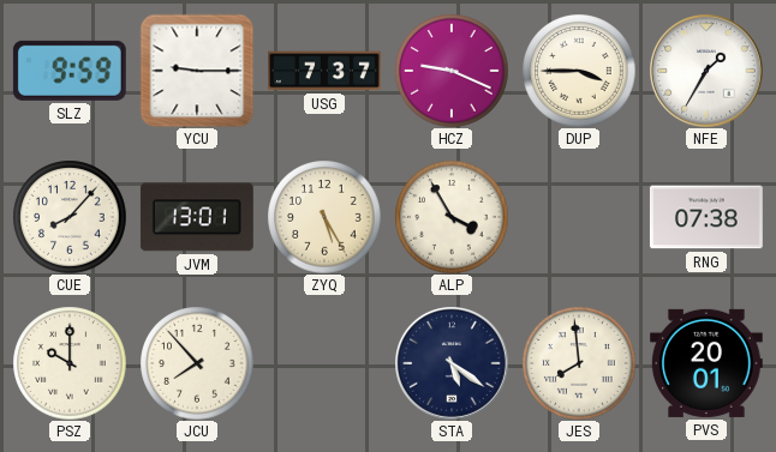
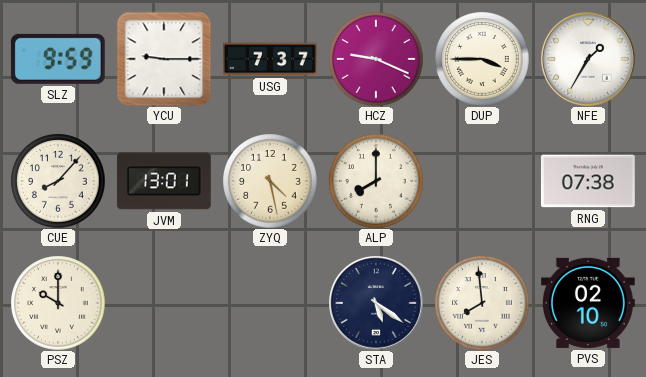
ZYQ: 5:25 -> 4:28 (270, 181)
ALP: 3:55 -> 8:00 (376, 181)
JCU: 7:53 -> none (197, 363)
PVS: 20:01 -> 02:10 (588, 303)
